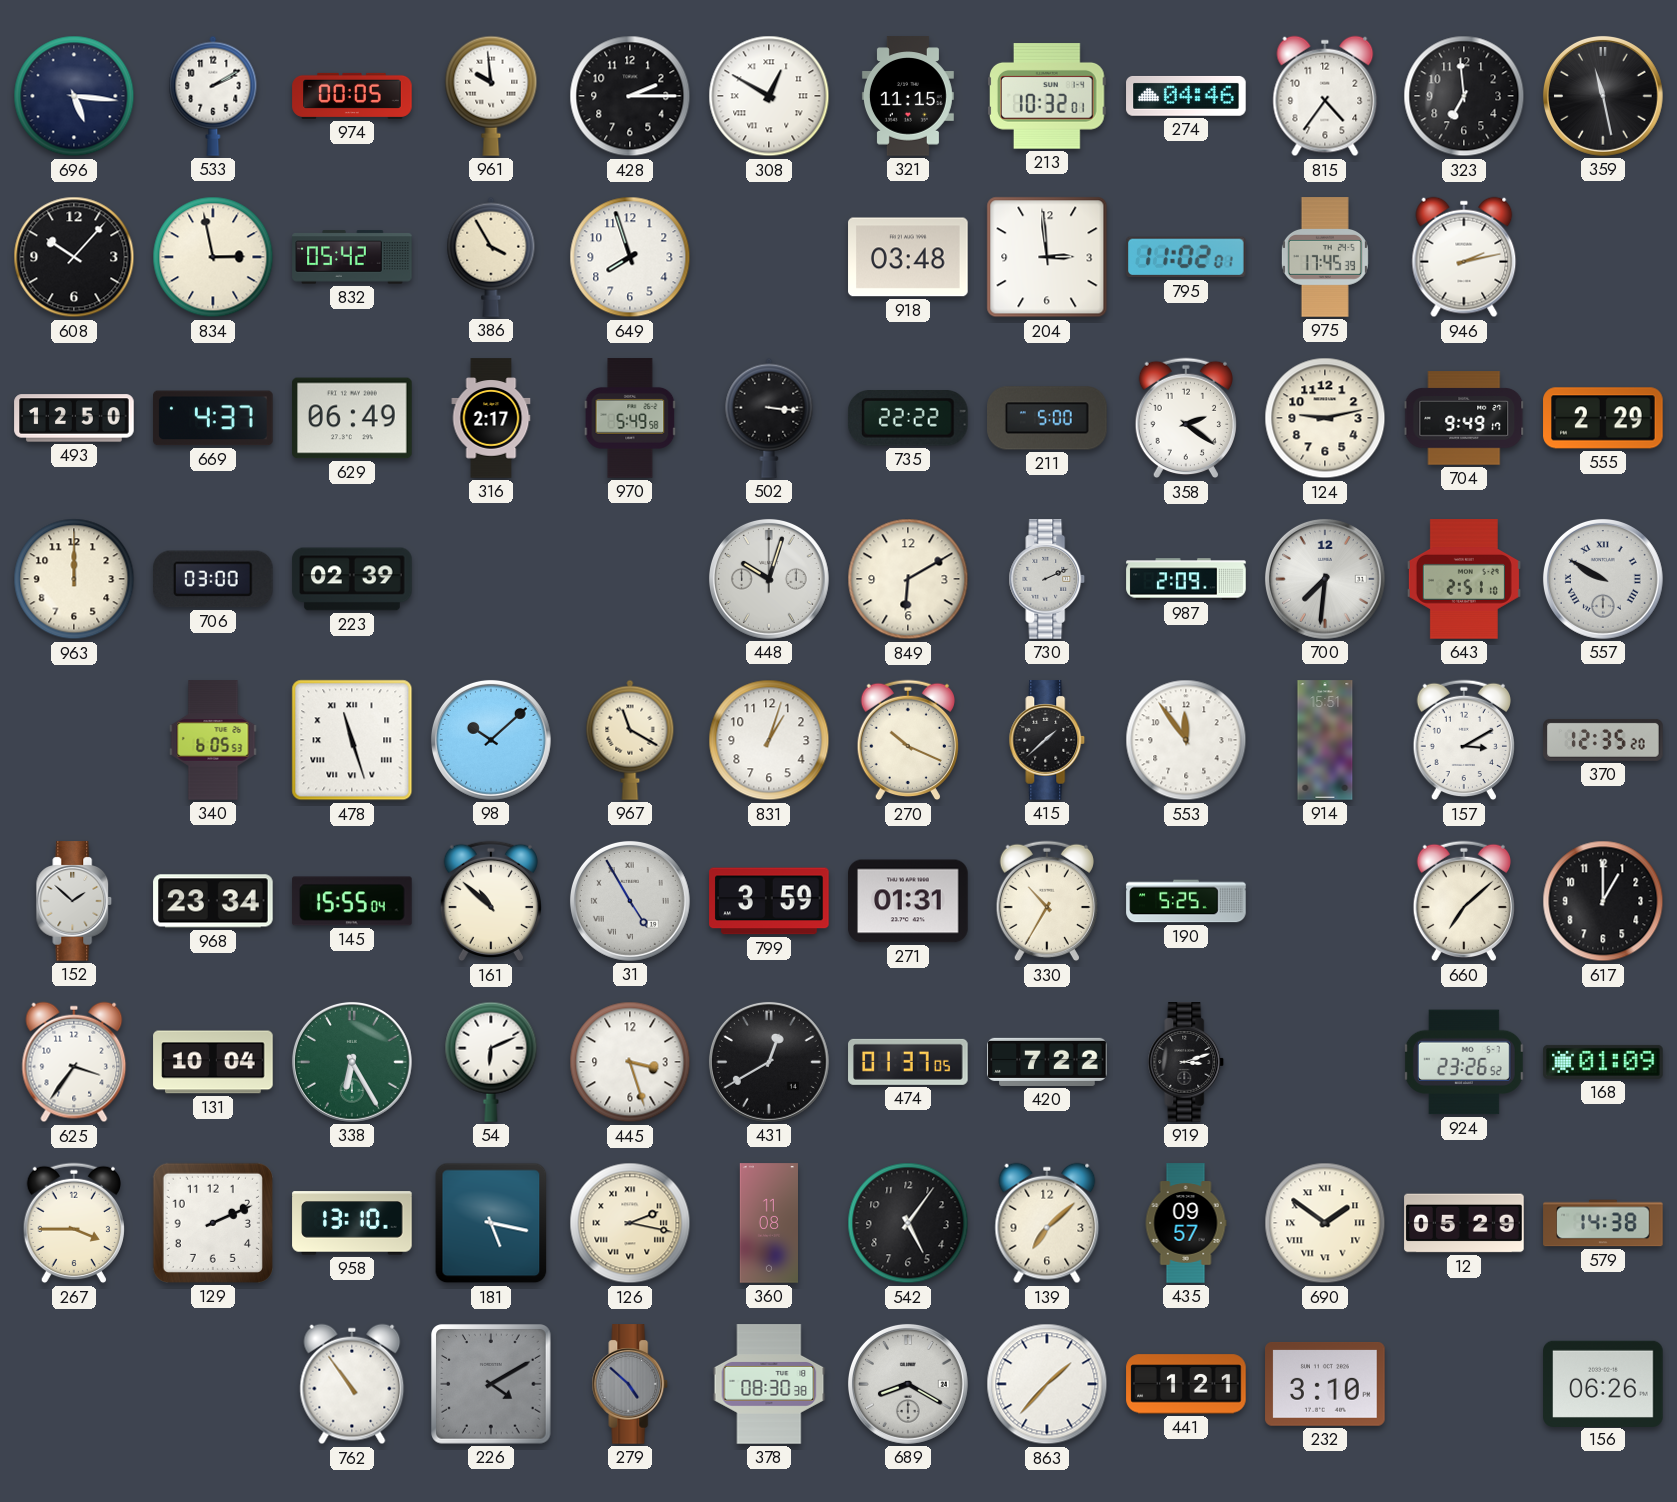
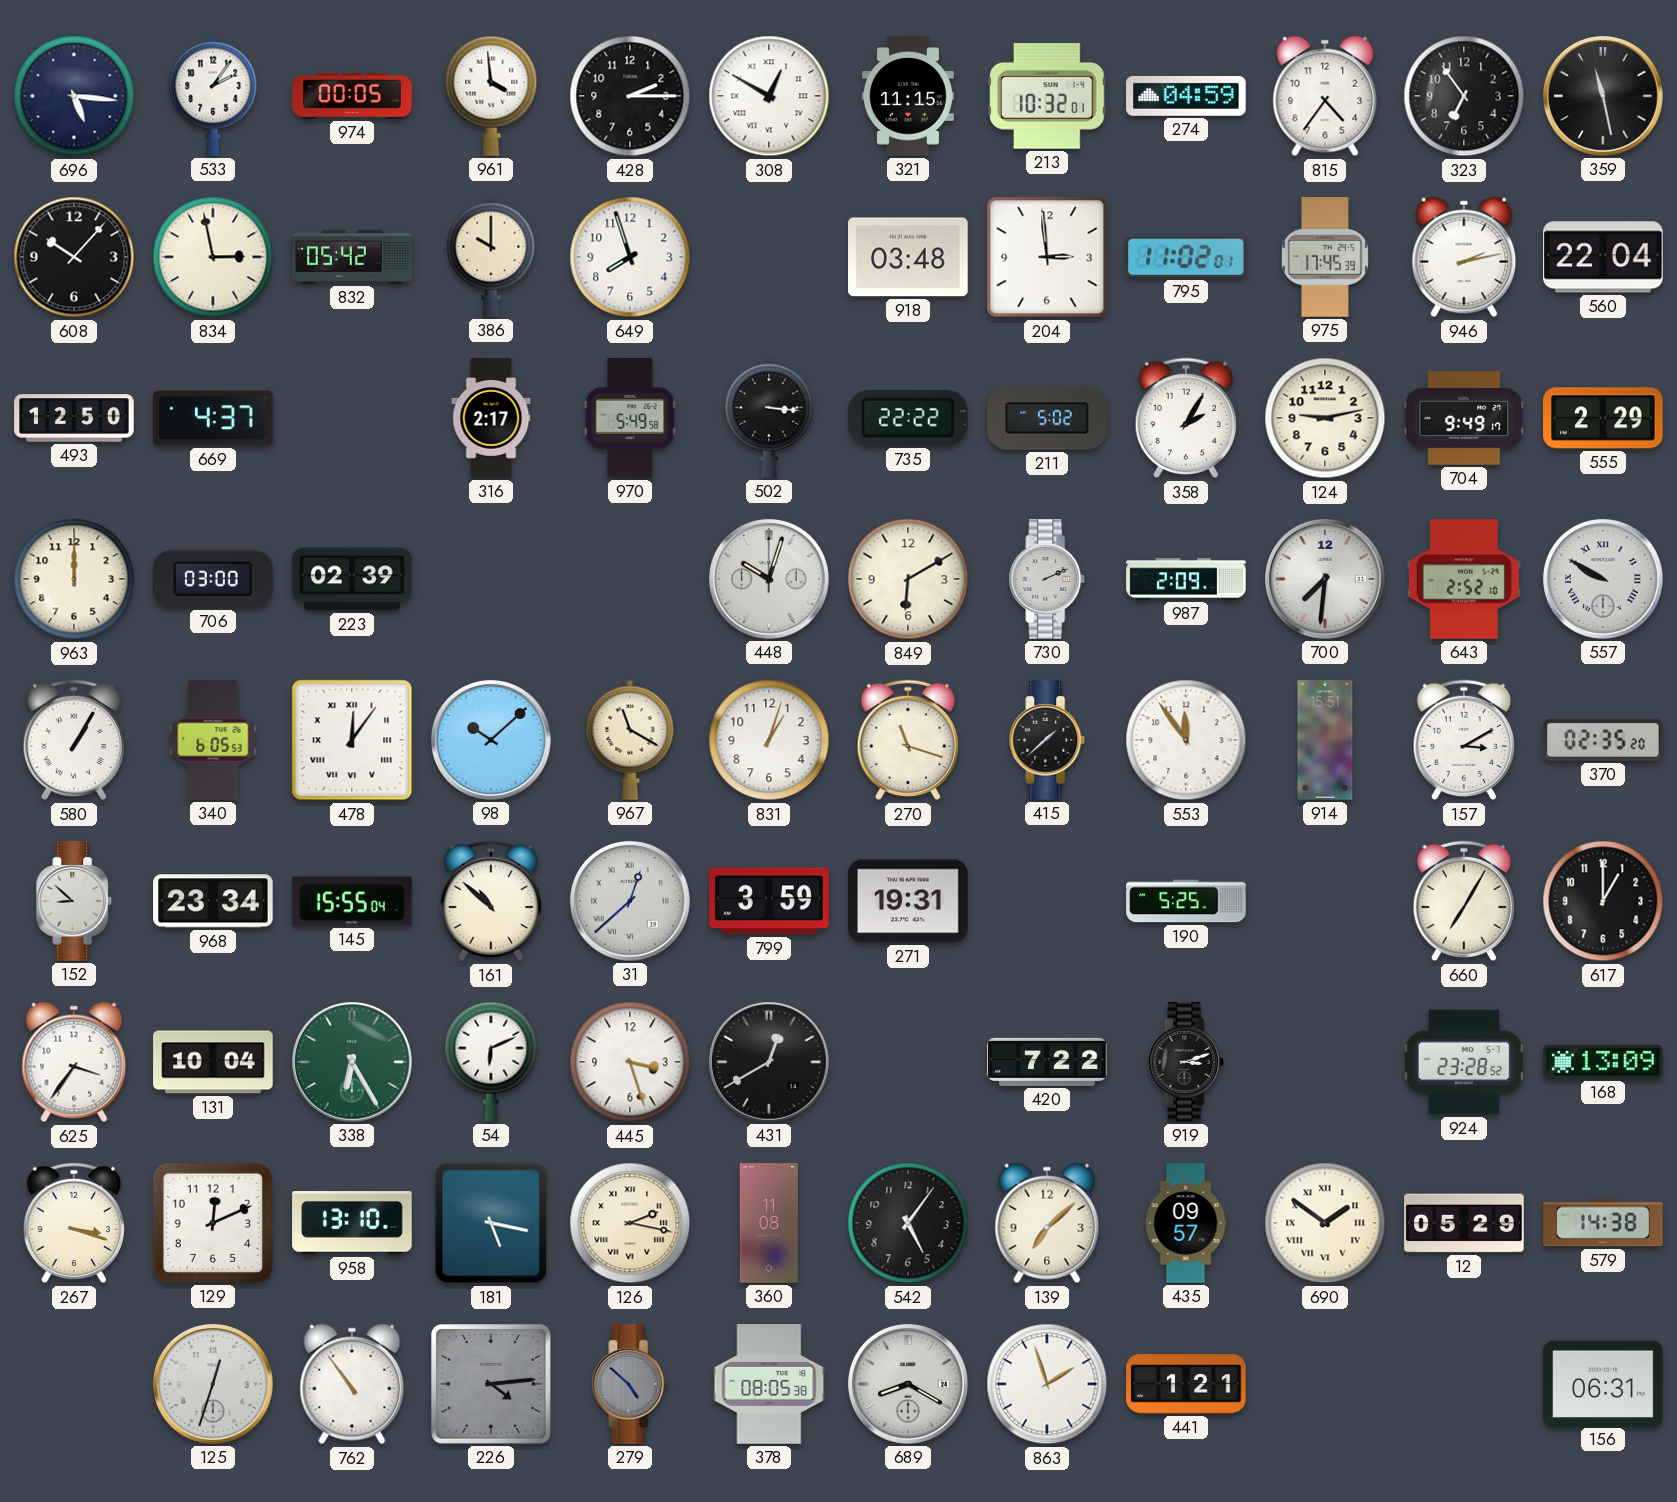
533: 2:10 -> 2:06 (213, 96)
961: 9:59 -> 3:59 (491, 96)
274: 04:46 -> 04:59 (1186, 96)
323: 6:59 -> 6:54 (1464, 96)
386: 3:55 -> 10:00 (491, 257)
560: none -> 22:04 (1603, 257)
629: 06:49 -> none (352, 418)
211: 5:00 -> 5:02 (1047, 418)
358: 2:21 -> 2:05 (1186, 418)
643: 2:51 -> 2:52 (1464, 579)
580: none -> 1:05 (74, 740)
478: 11:27 -> 12:06 (352, 740)
270: 10:19 -> 11:18 (908, 740)
370: 12:35 -> 02:35 (1603, 740)
152: 1:52 -> 8:52 (74, 901)
31: 4:55 -> 12:38 (630, 901)
271: 01:31 -> 19:31 (908, 901)
330: 10:35 -> none (1047, 901)
660: 7:08 -> 7:05 (1464, 901)
474: 01:37 -> none (908, 1062)
924: 23:26 -> 23:28 (1464, 1062)
168: 01:09 -> 13:09 (1603, 1062)
267: 3:45 -> 3:18 (74, 1223)
129: 2:11 -> 12:11 (213, 1223)
125: none -> 12:33 (213, 1384)
226: 4:10 -> 4:14 (491, 1384)
378: 08:30 -> 08:05 (769, 1384)
863: 1:37 -> 1:57 (1047, 1384)
232: 3:10 -> none (1325, 1385)
156: 06:26 -> 06:31 (1603, 1383)
